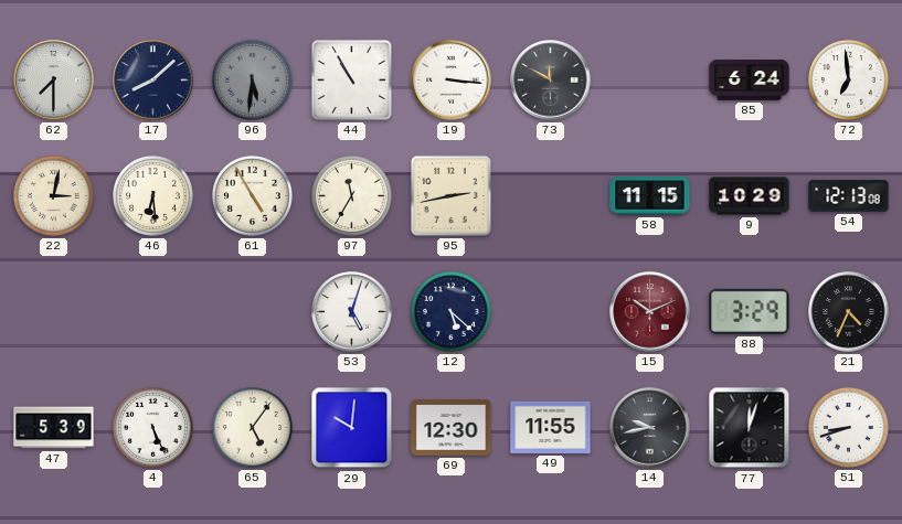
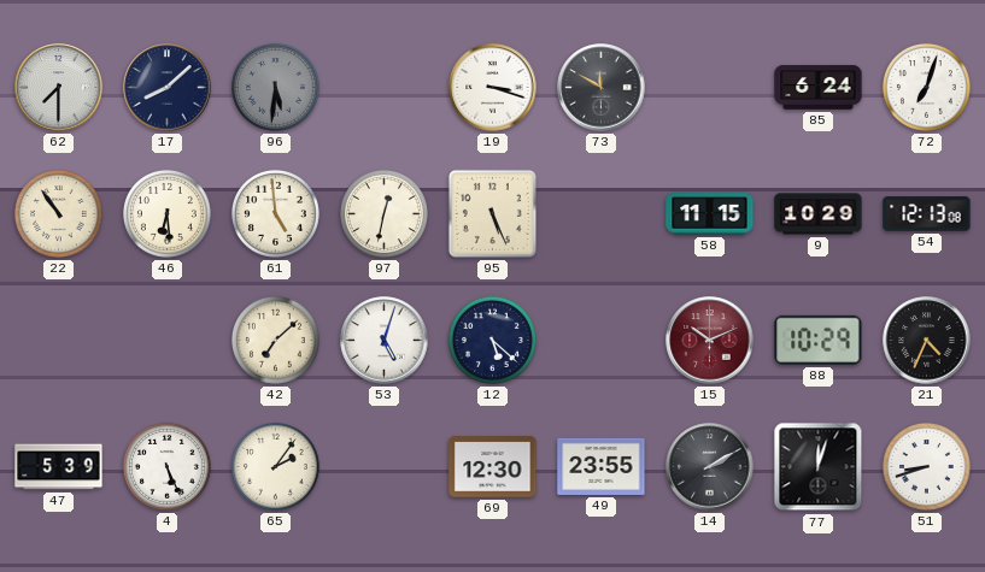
44: 10:55 -> none (351, 79)
19: 3:16 -> 3:18 (493, 88)
72: 6:59 -> 7:03 (926, 87)
22: 3:02 -> 10:54 (58, 213)
61: 4:55 -> 4:59 (275, 213)
97: 11:35 -> 12:32 (383, 213)
95: 2:43 -> 5:26 (492, 213)
42: none -> 7:08 (275, 340)
88: 3:29 -> 10:29 (819, 340)
65: 5:06 -> 2:06 (275, 466)
29: 10:01 -> none (352, 428)
49: 11:55 -> 23:55 (602, 466)
14: 9:43 -> 2:10 (710, 467)
